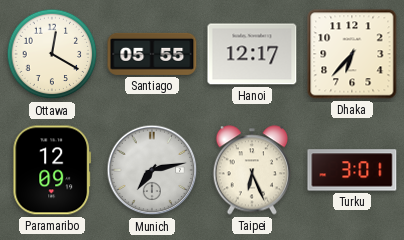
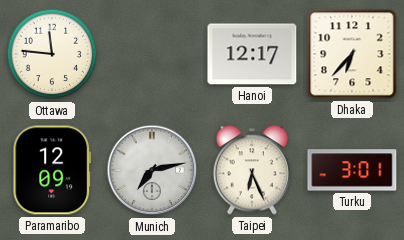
Ottawa: 12:20 -> 11:46 (52, 54)
Santiago: 05:55 -> none (152, 54)
